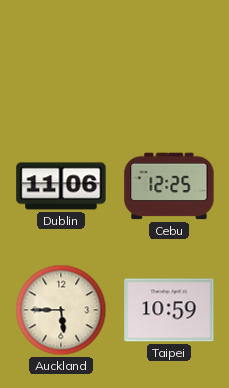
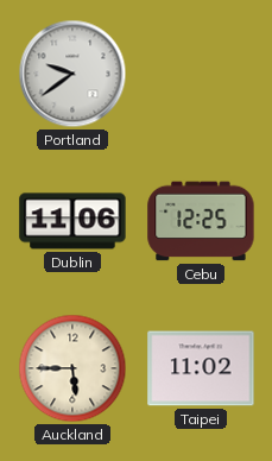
Portland: none -> 9:39 (72, 74)
Taipei: 10:59 -> 11:02 (201, 368)
